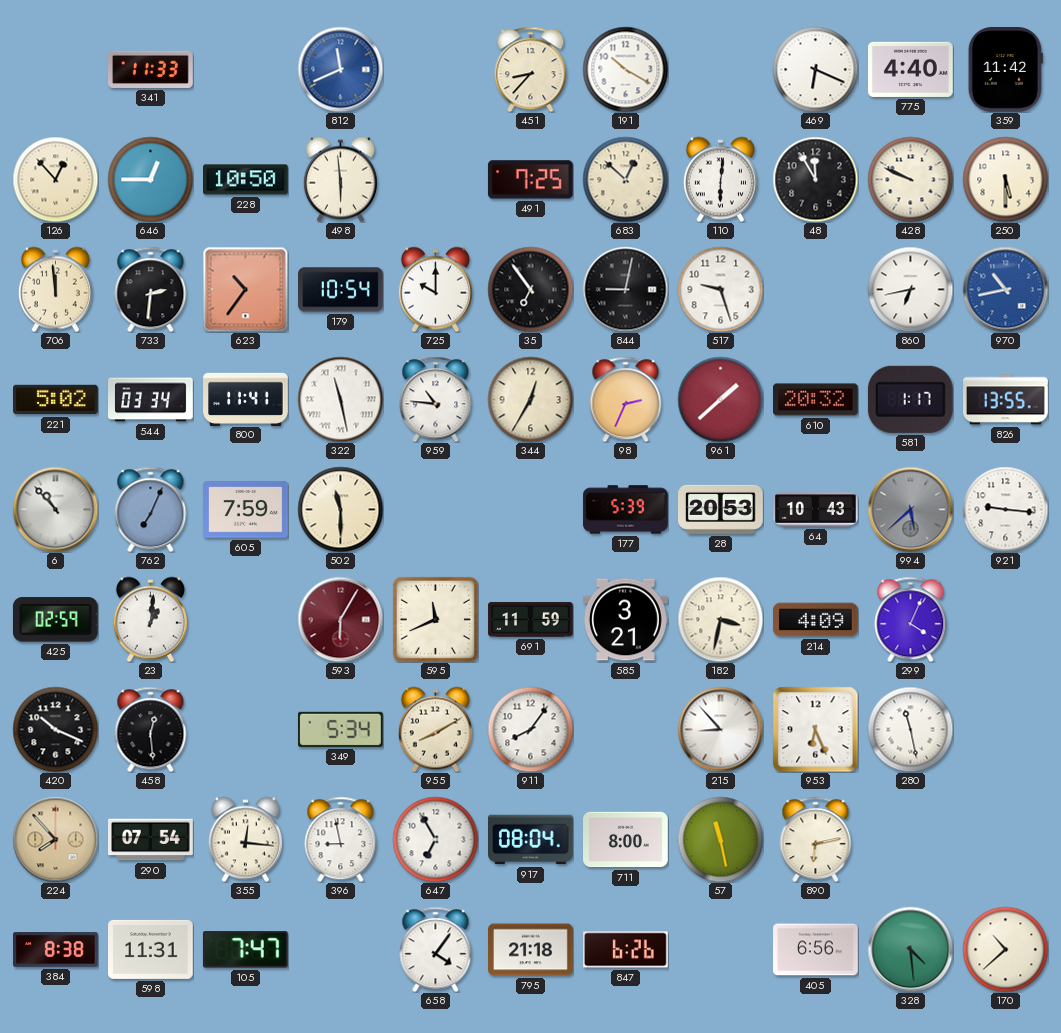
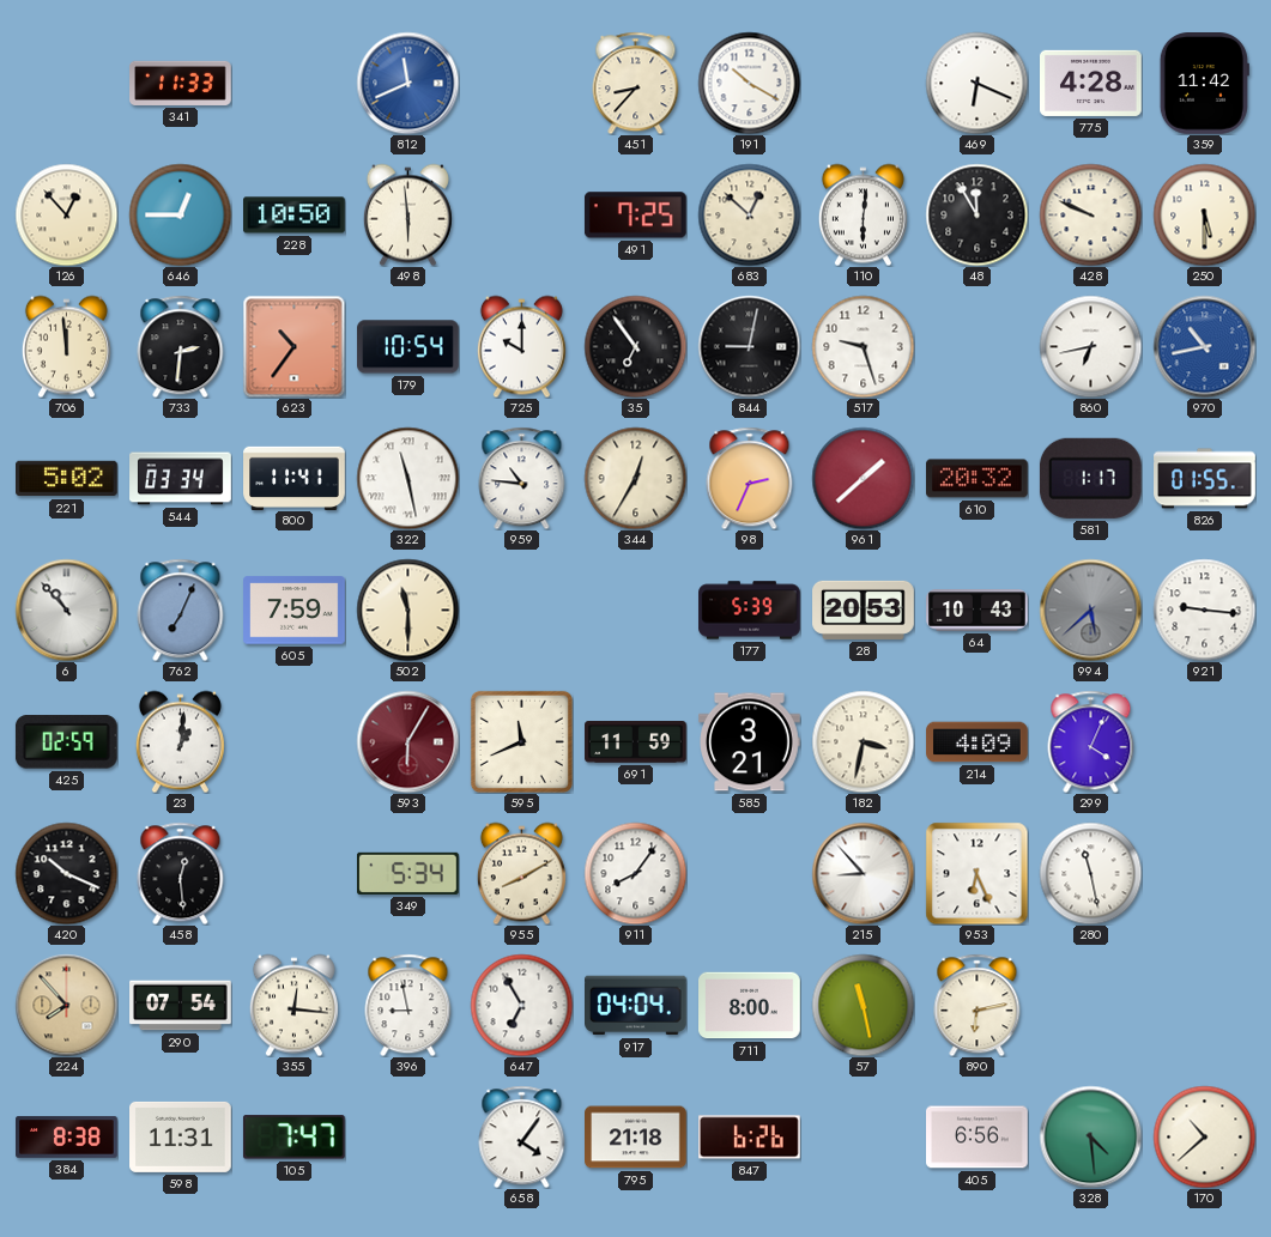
775: 4:40 -> 4:28 (1091, 83)
826: 13:55 -> 01:55 (1205, 479)
917: 08:04 -> 04:04 (636, 1006)
